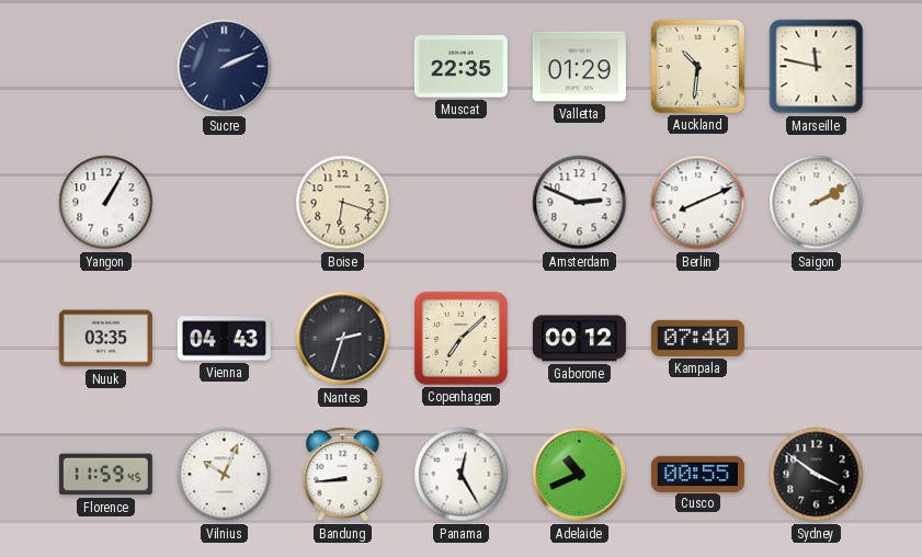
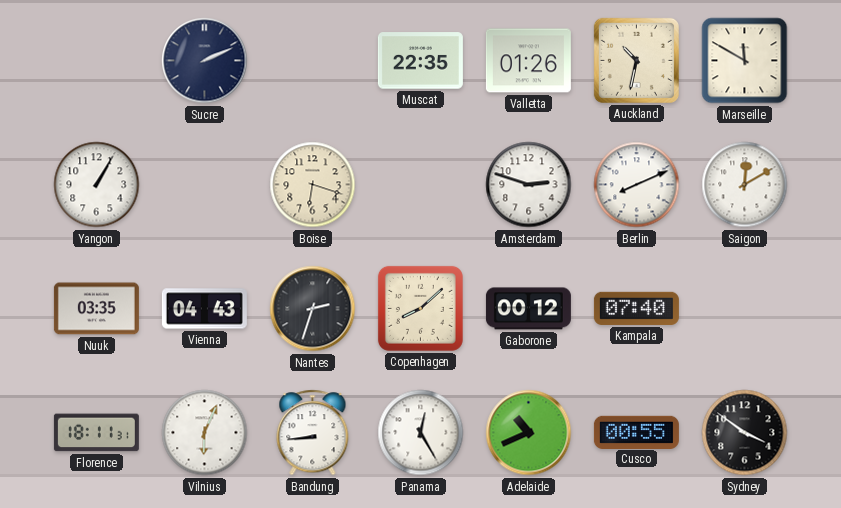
Valletta: 01:29 -> 01:26 (528, 61)
Auckland: 10:31 -> 10:32 (636, 60)
Marseille: 11:47 -> 11:50 (745, 61)
Amsterdam: 2:49 -> 2:48 (529, 185)
Saigon: 2:10 -> 12:10 (745, 185)
Copenhagen: 7:08 -> 8:08 (420, 308)
Florence: 11:59 -> 18:11 (96, 433)
Vilnius: 10:04 -> 6:04 (205, 433)
